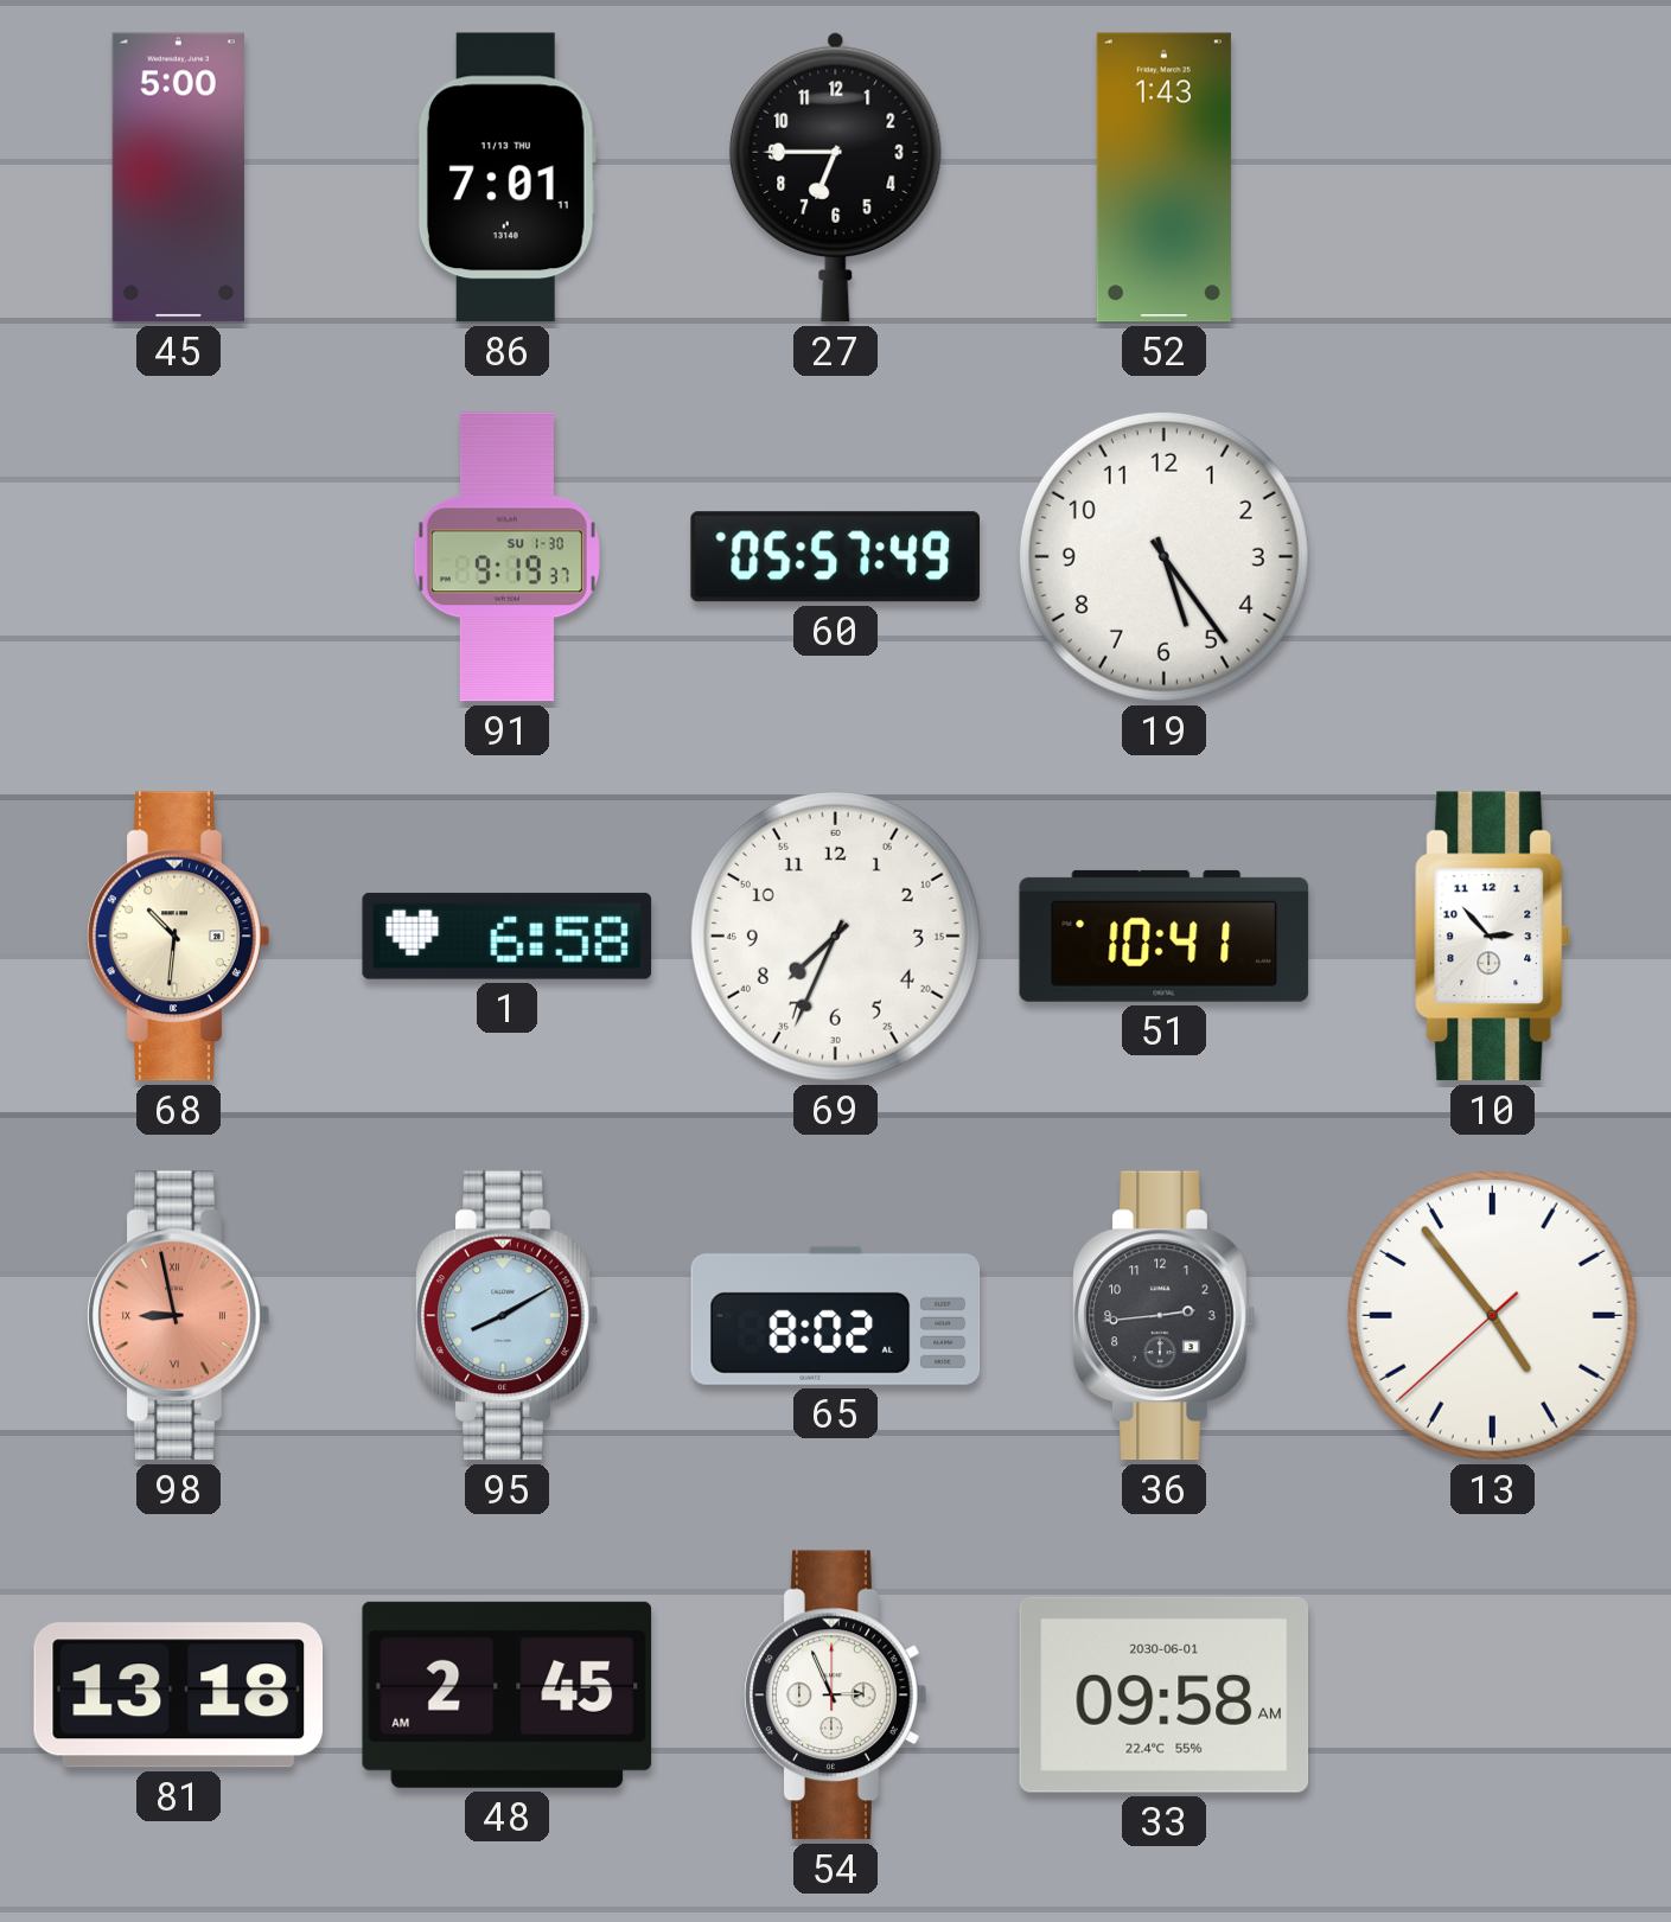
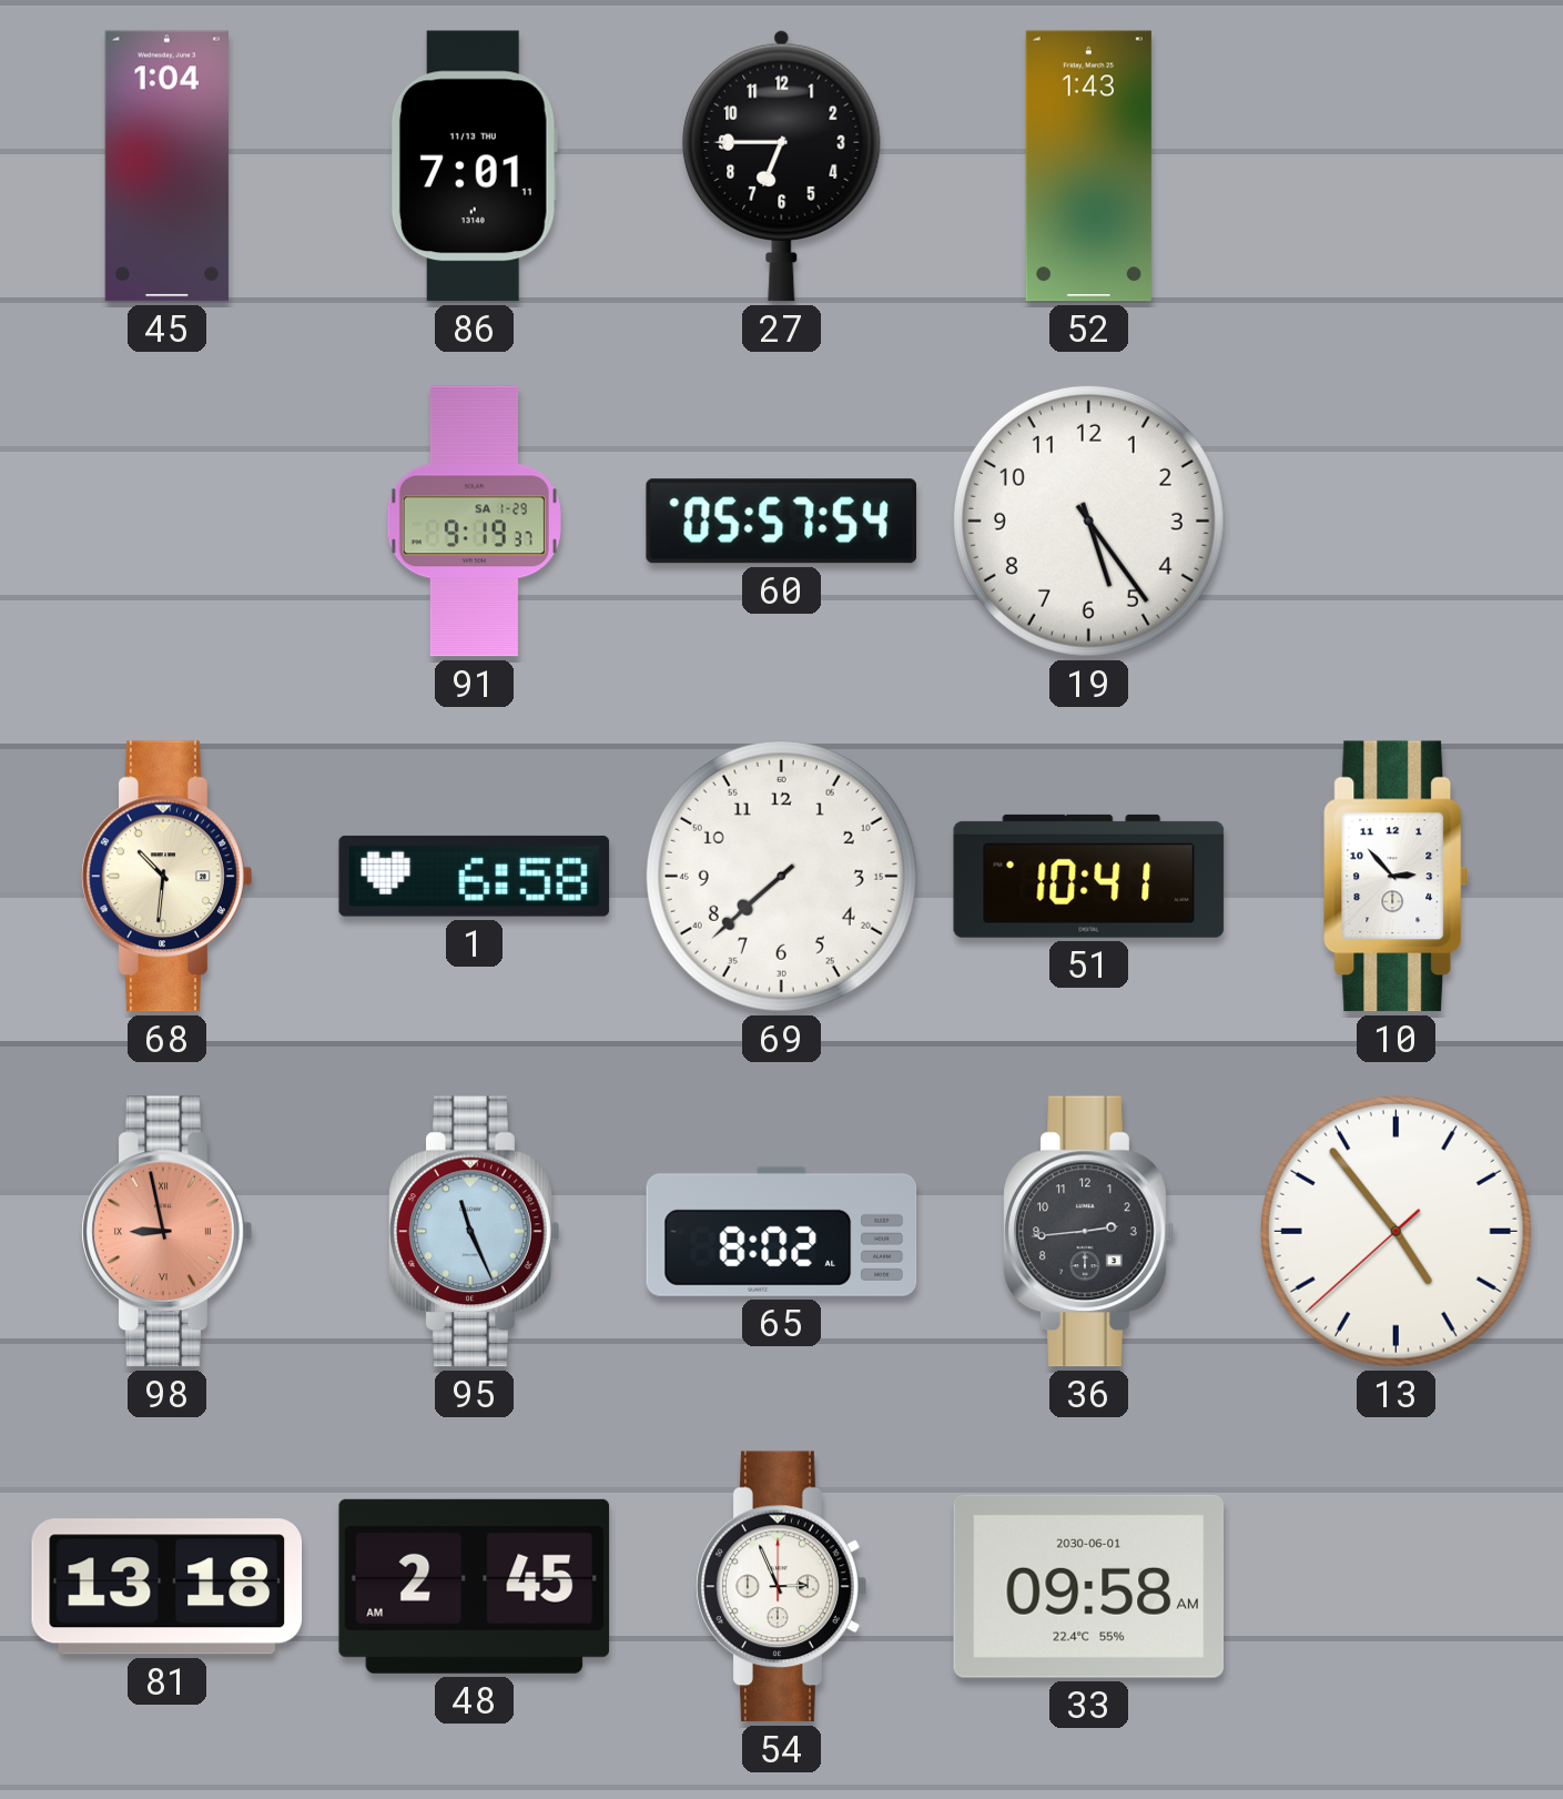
45: 5:00 -> 1:04 (166, 166)
91 date: SU 1-30 -> SA 1-29 (474, 522)
60: 05:57:49 -> 05:57:54 (781, 522)
69: 7:34 -> 7:38 (781, 876)
95: 8:10 -> 11:26 (475, 1232)
